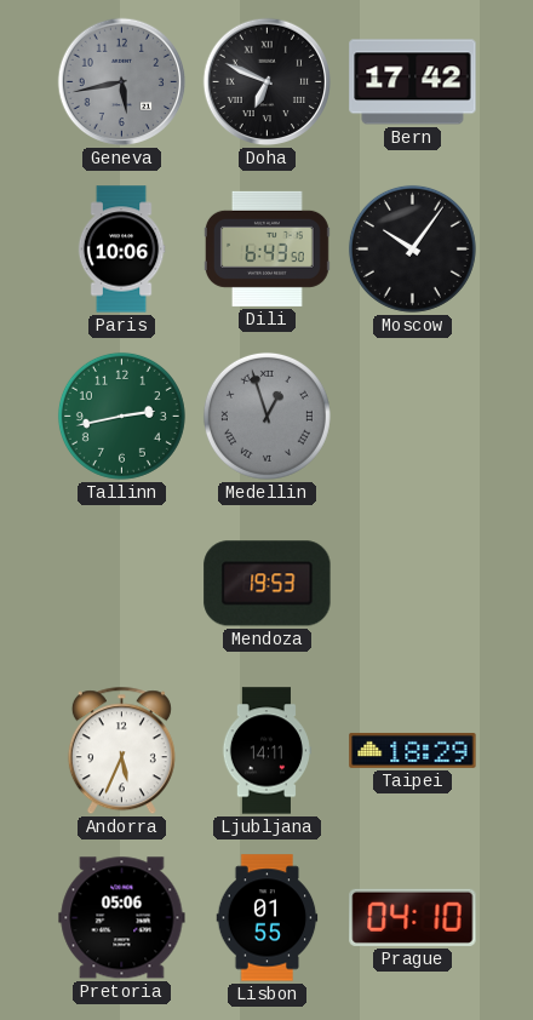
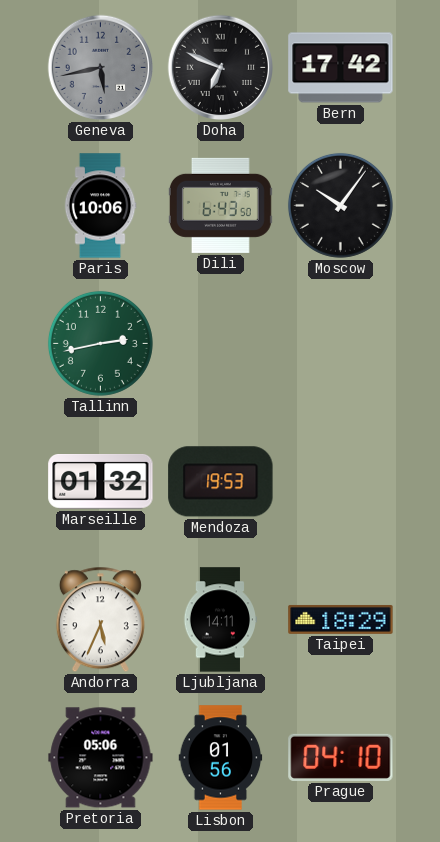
Medellin: 12:57 -> none (266, 416)
Marseille: none -> 01:32 (101, 482)
Lisbon: 01:55 -> 01:56 (221, 758)
